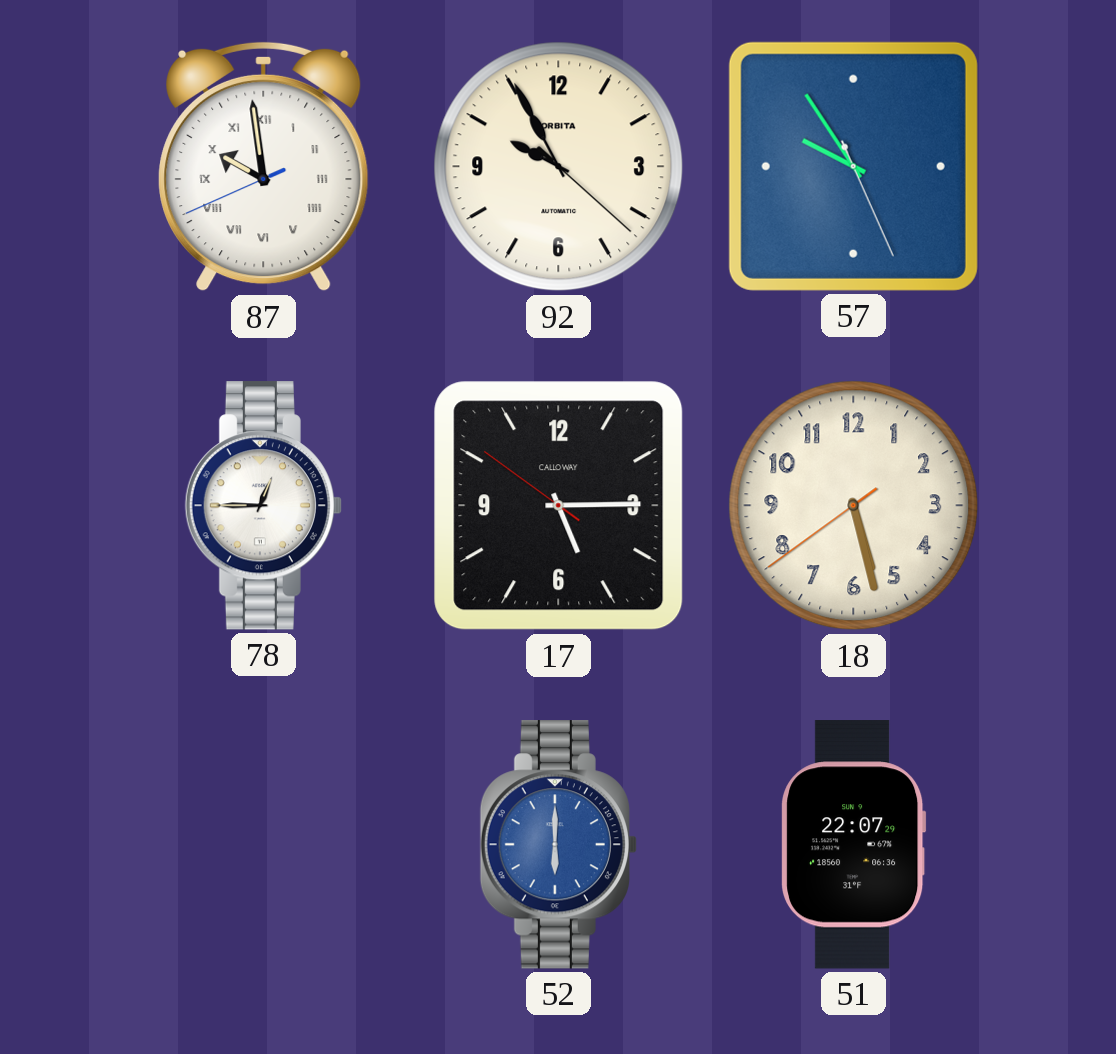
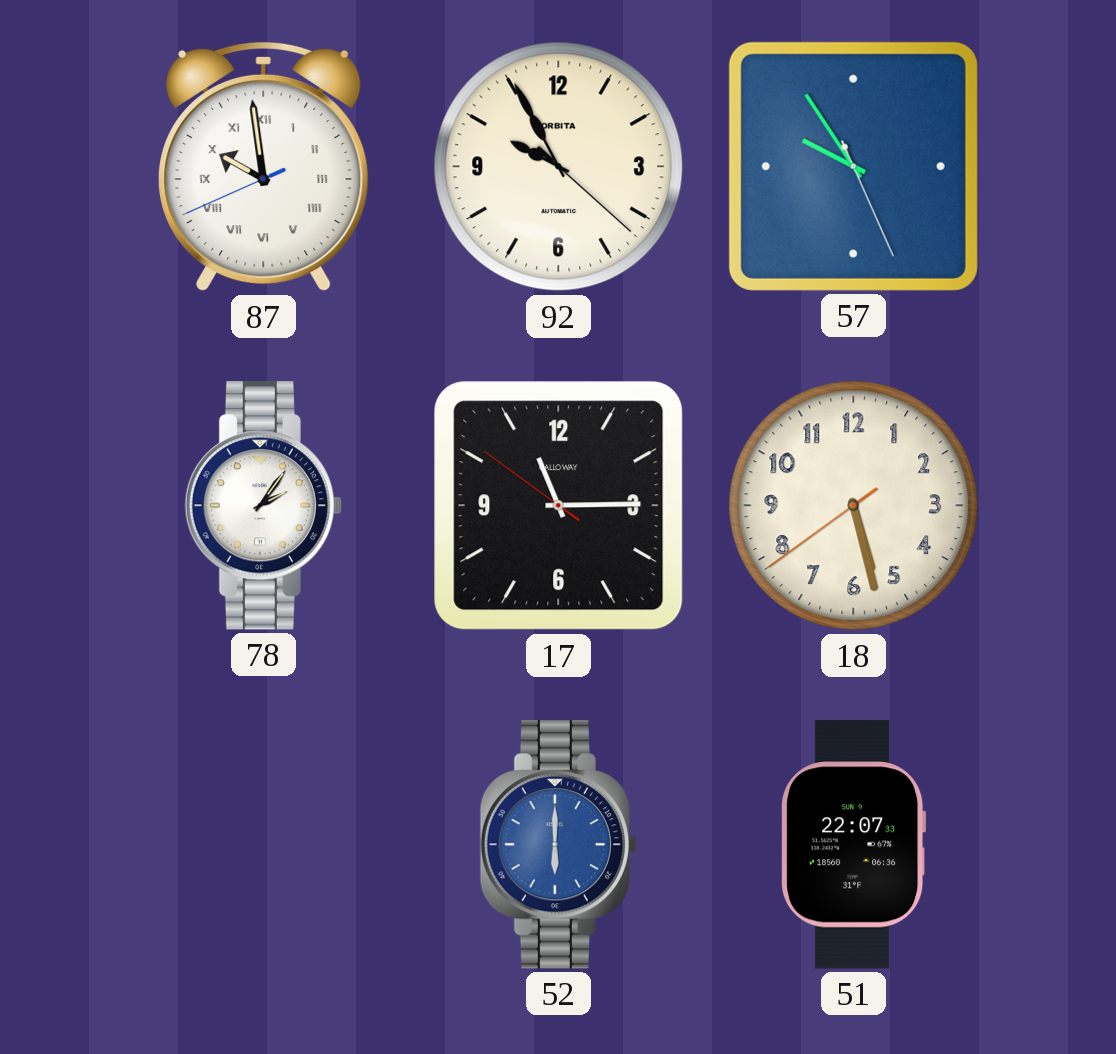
78: 12:45 -> 2:06 (263, 506)
17: 5:14 -> 11:14 (559, 506)
51: 22:07:29 -> 22:07:33 (854, 845)
